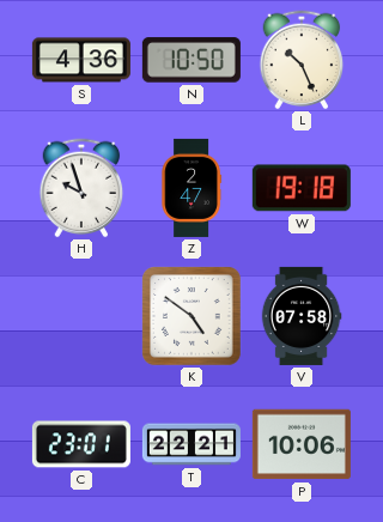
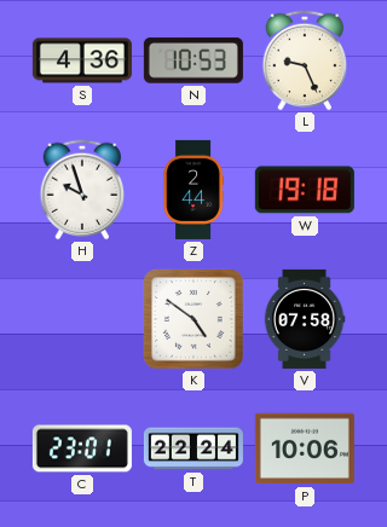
N: 10:50 -> 10:53 (193, 60)
L: 10:26 -> 9:26 (305, 60)
Z: 2:47 -> 2:44 (193, 190)
T: 22:21 -> 22:24 (193, 448)
